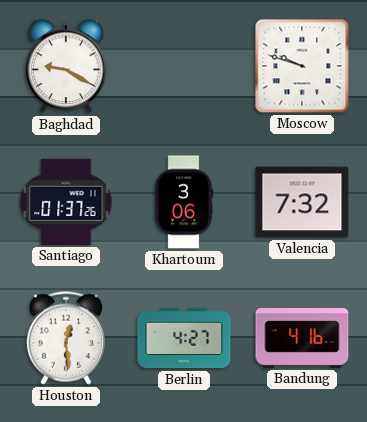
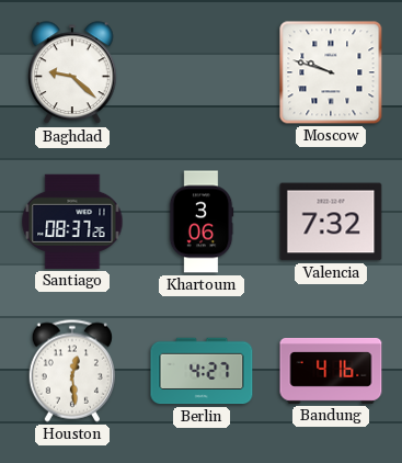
Baghdad: 9:20 -> 9:22 (73, 74)
Santiago: 01:37 -> 08:37 (72, 222)
